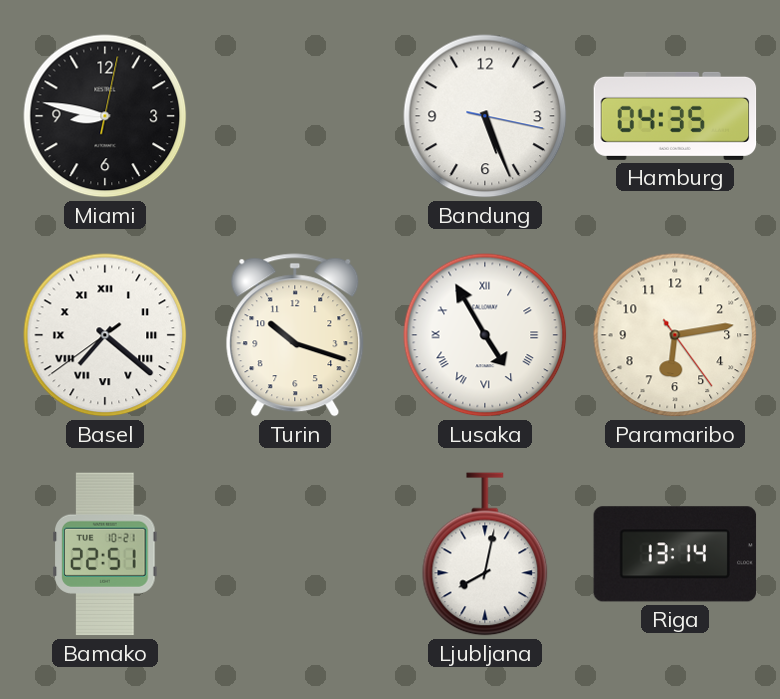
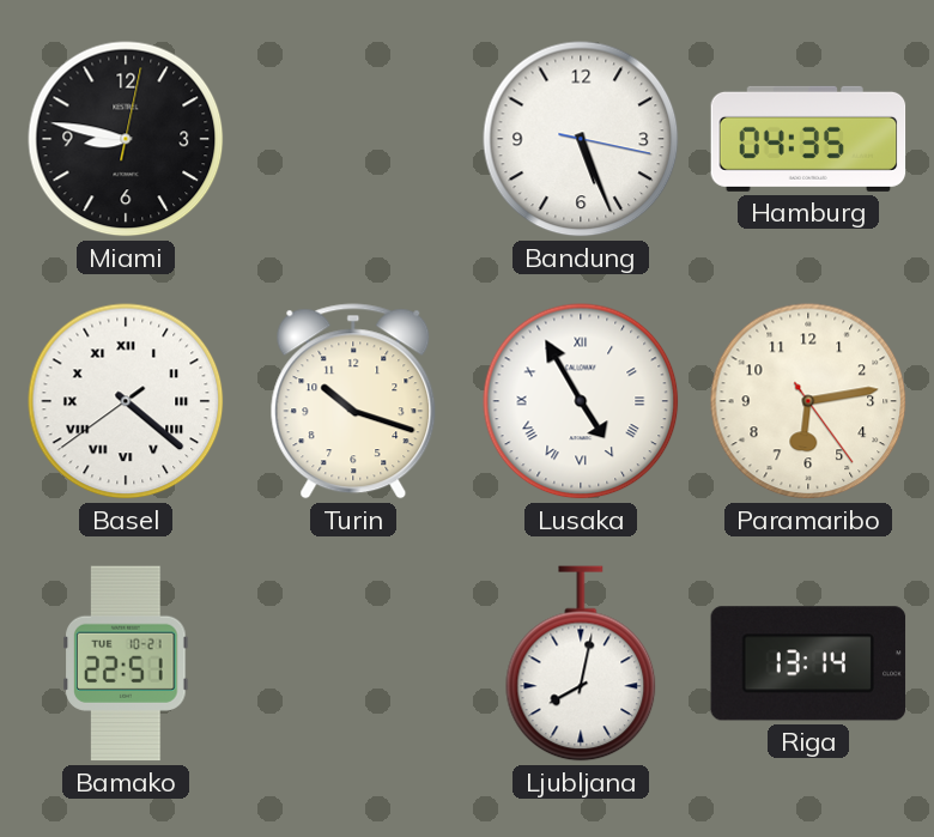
Basel: 7:21 -> 4:21 (126, 401)
